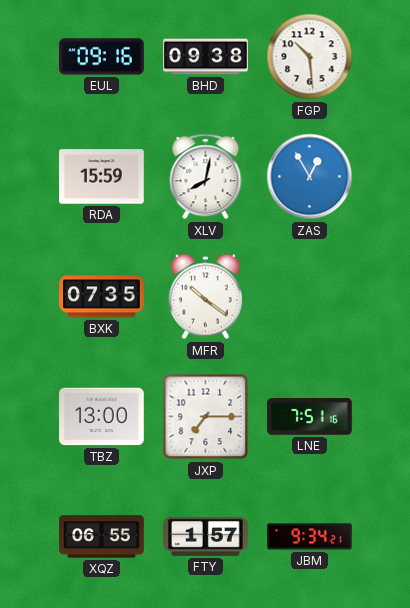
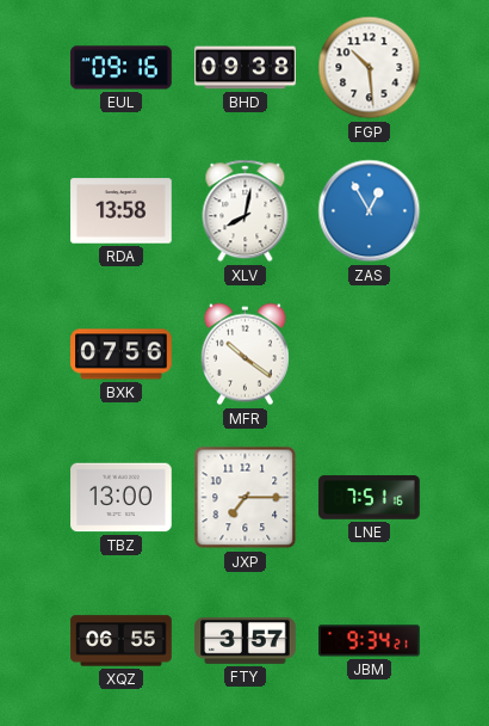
RDA: 15:59 -> 13:58 (122, 211)
BXK: 07:35 -> 07:56 (122, 355)
FTY: 1:57 -> 3:57 (246, 640)
